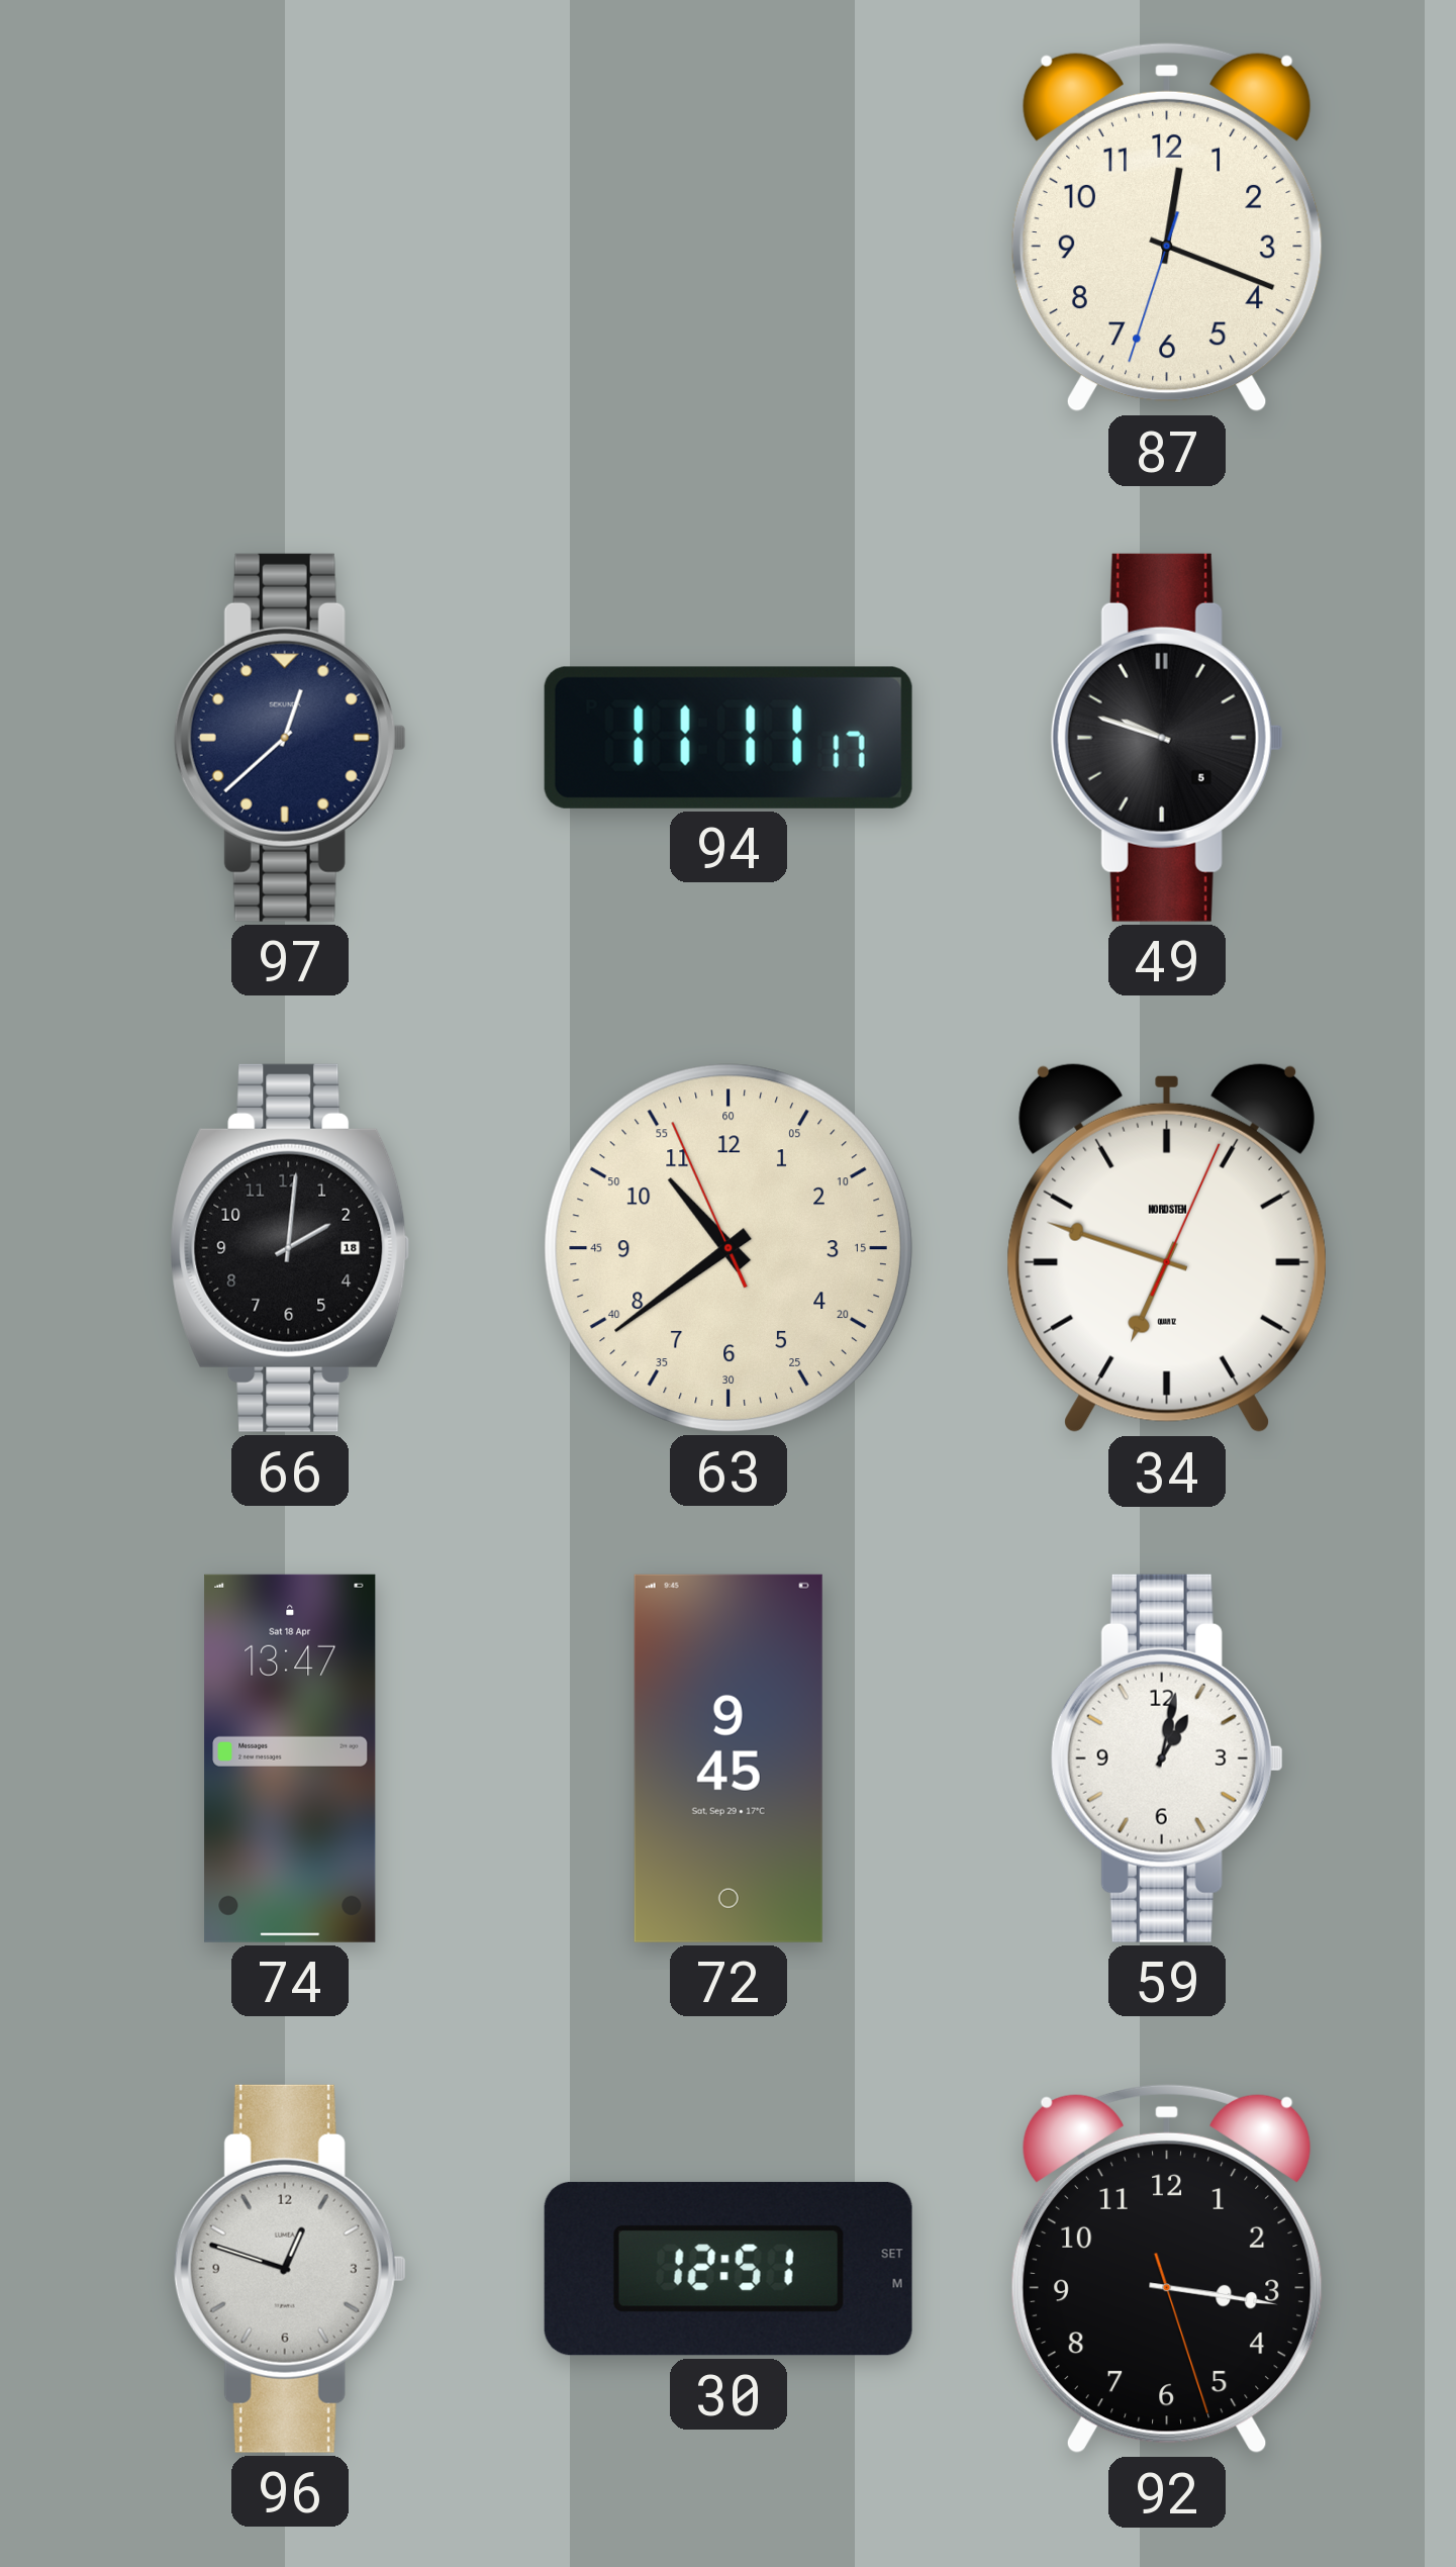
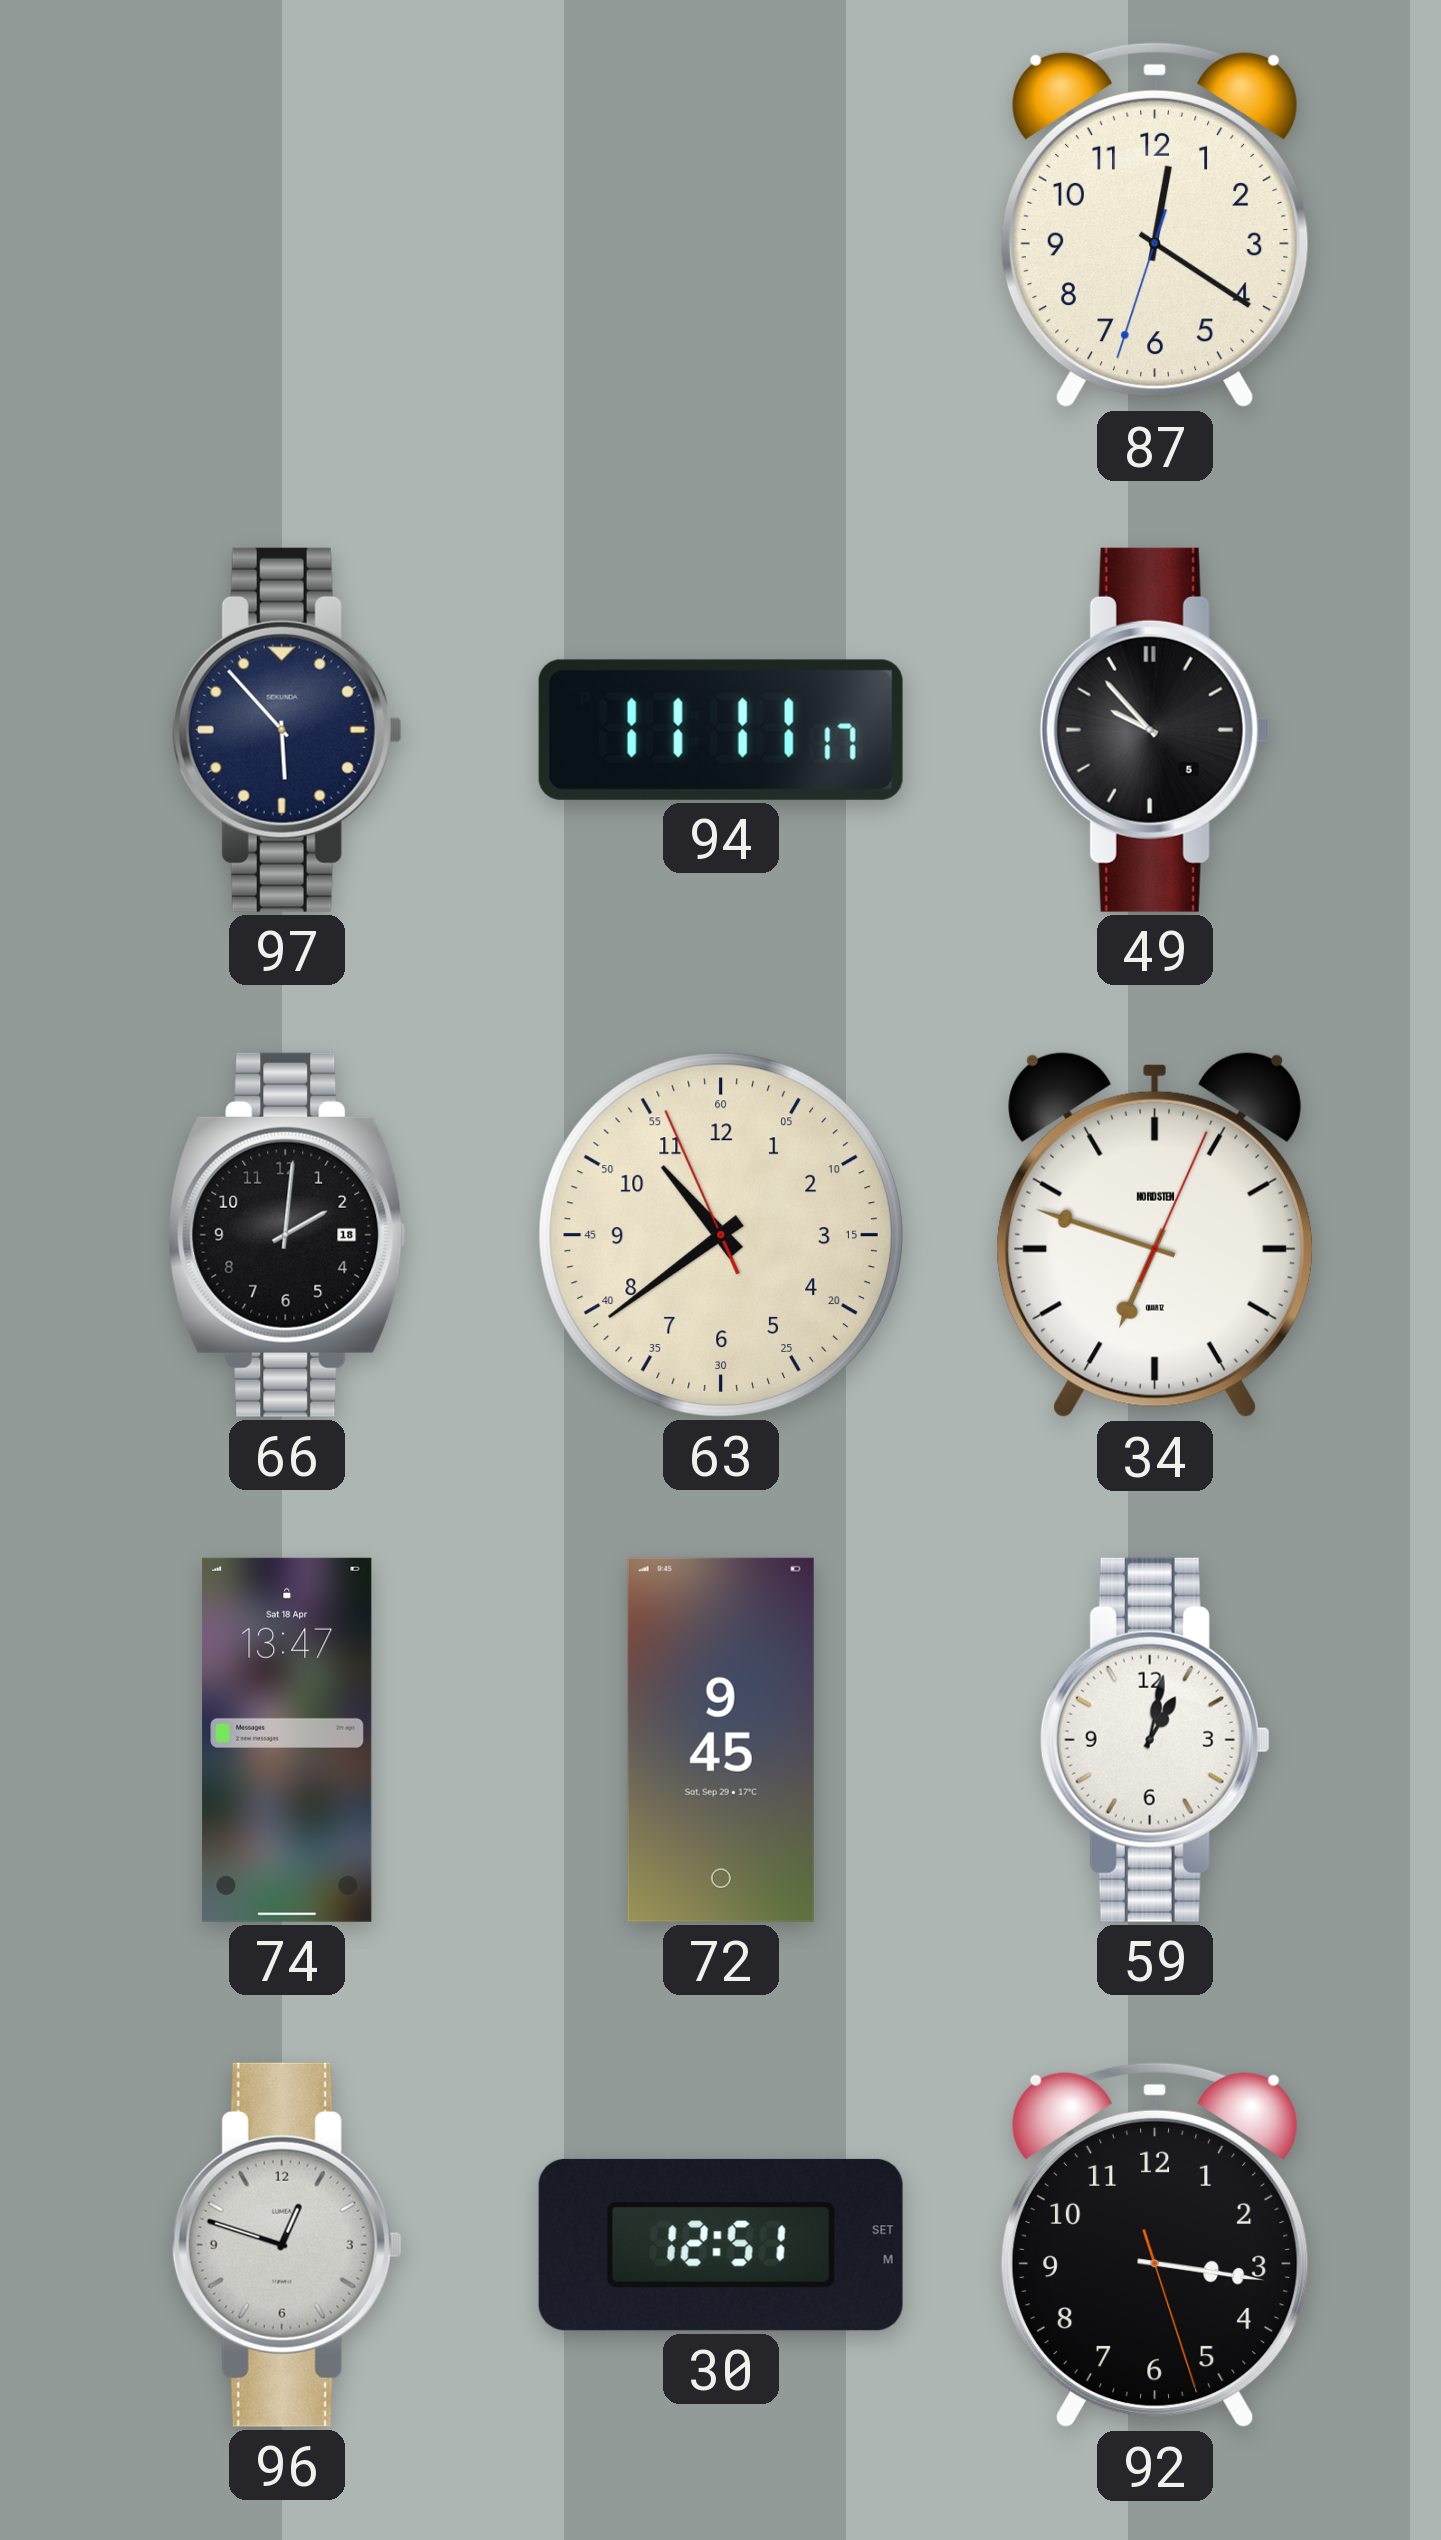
87: 12:18 -> 12:20 (1155, 225)
97: 12:38 -> 5:53 (287, 730)
49: 9:48 -> 9:53 (1155, 730)
